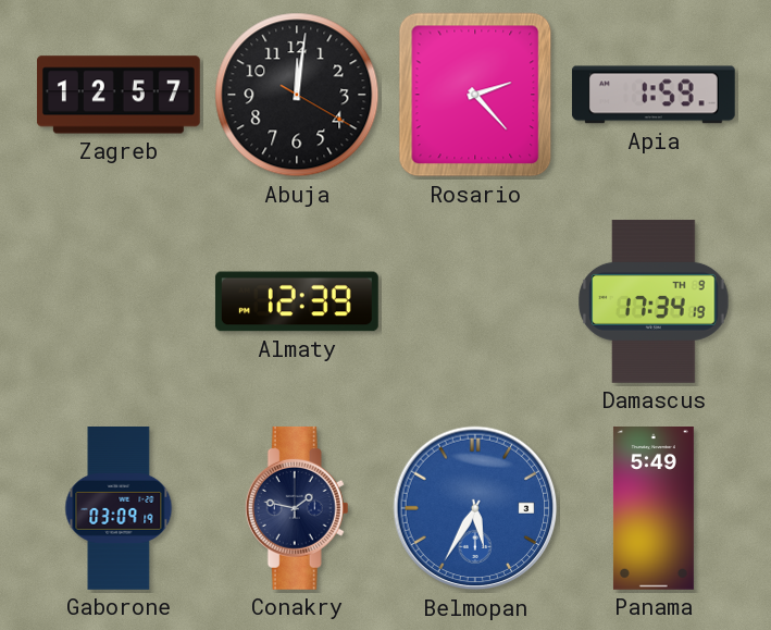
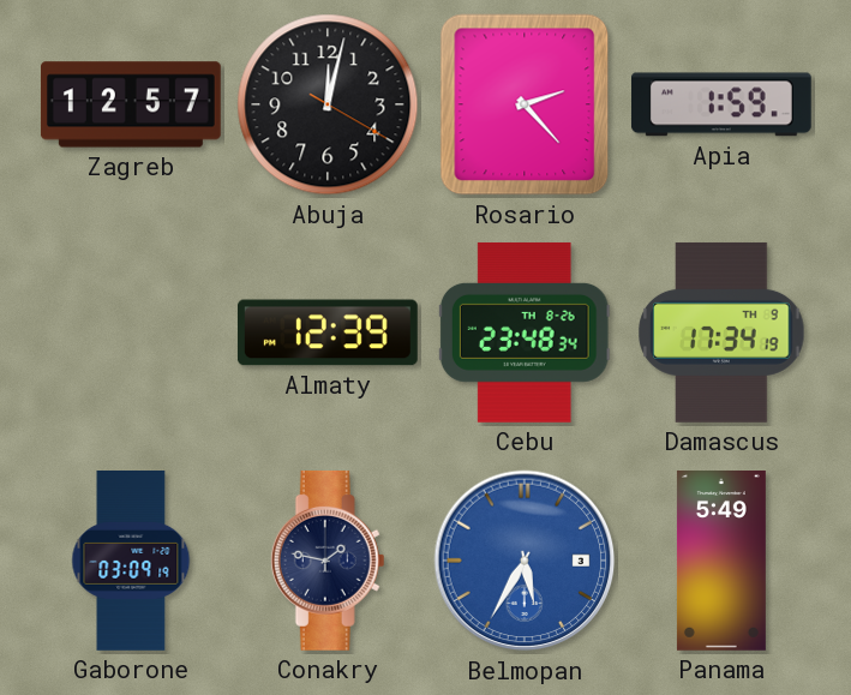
Abuja: 12:01 -> 12:02 (328, 104)
Cebu: none -> 23:48 (525, 332)
